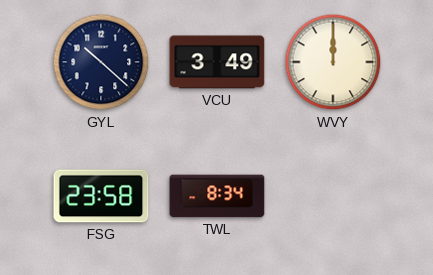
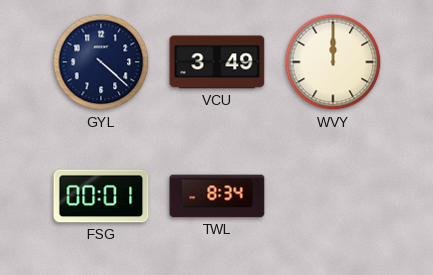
GYL: 10:22 -> 4:22 (101, 62)
FSG: 23:58 -> 00:01 (101, 196)
